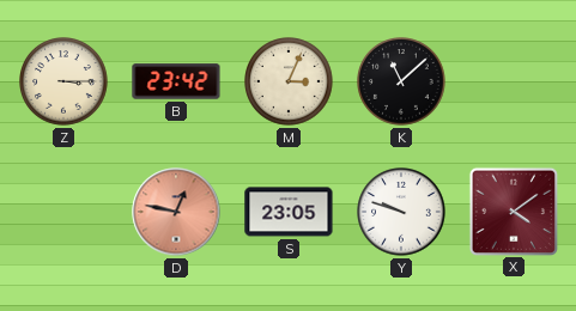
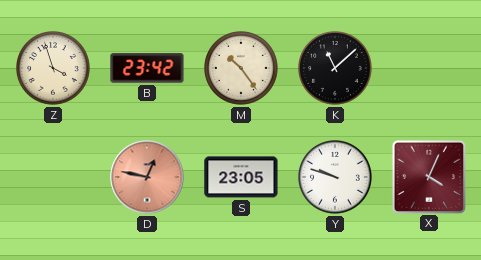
Z: 3:15 -> 3:57 (53, 68)
M: 3:04 -> 10:24 (241, 68)
X: 4:09 -> 4:04 (428, 176)
